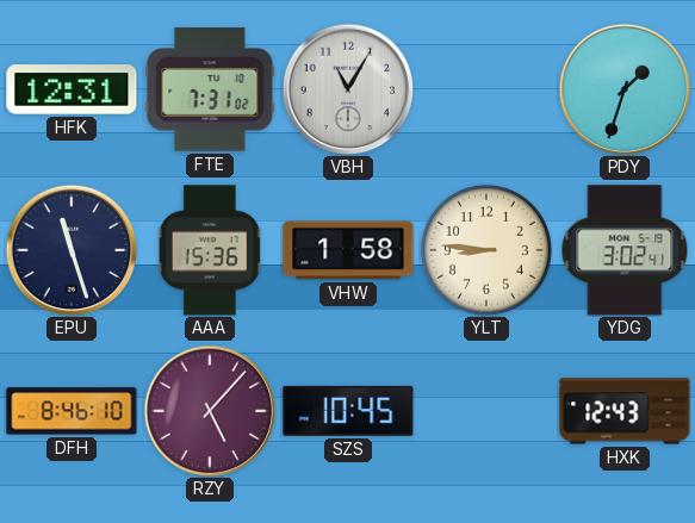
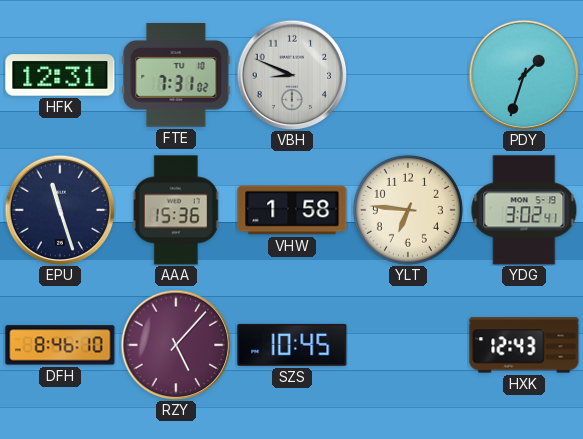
VBH: 11:05 -> 8:49 (292, 75)
YLT: 8:46 -> 6:46 (408, 210)
